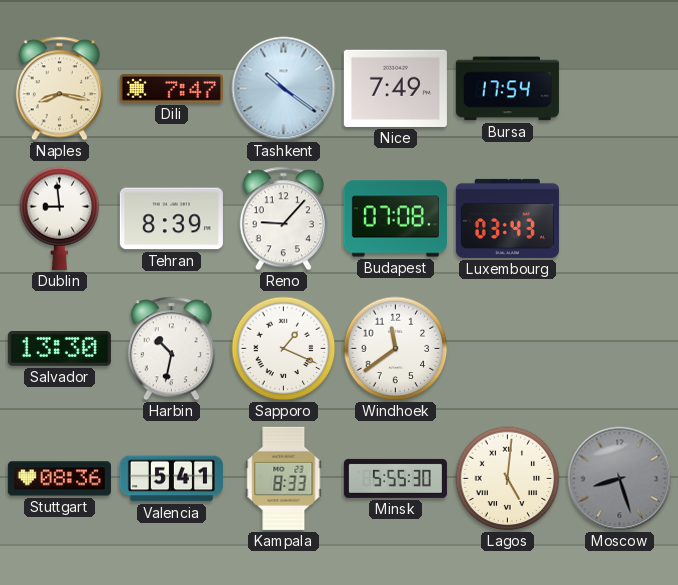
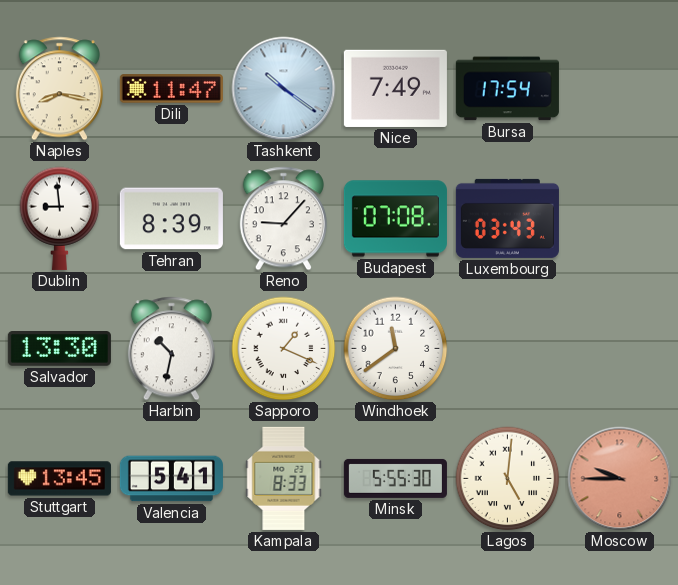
Dili: 7:47 -> 11:47 (171, 89)
Stuttgart: 08:36 -> 13:45 (59, 479)
Moscow: 8:27 -> 9:45 (620, 479)
Moscow dial: grey -> salmon (620, 479)
